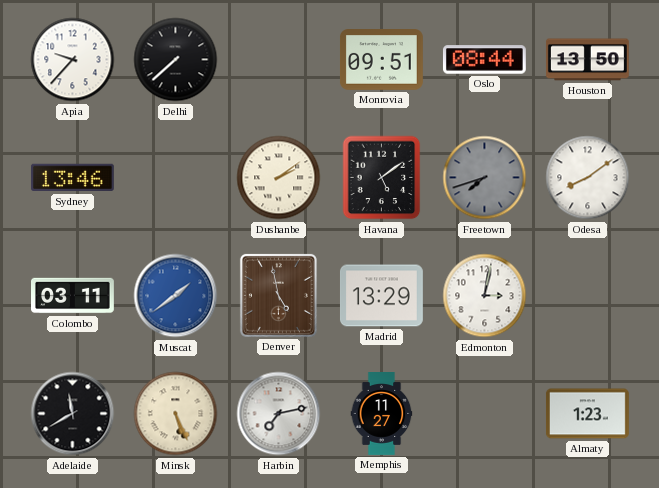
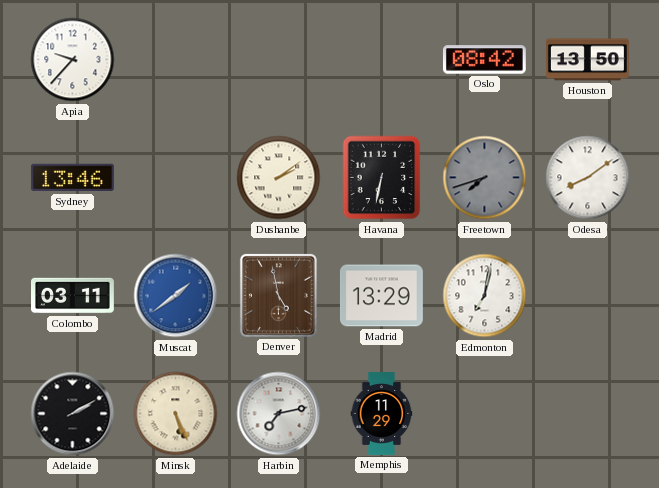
Delhi: 7:38 -> none (176, 60)
Monrovia: 09:51 -> none (381, 60)
Oslo: 08:44 -> 08:42 (484, 60)
Havana: 5:09 -> 6:32 (382, 178)
Edmonton: 3:02 -> 7:02 (485, 296)
Adelaide: 11:40 -> 2:10 (73, 414)
Memphis: 11:27 -> 11:29 (382, 414)
Almaty: 1:23 -> none (587, 414)
